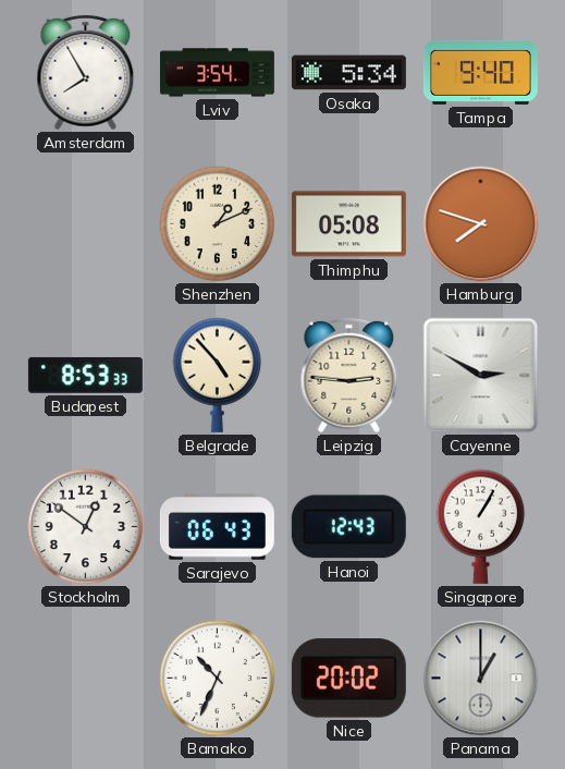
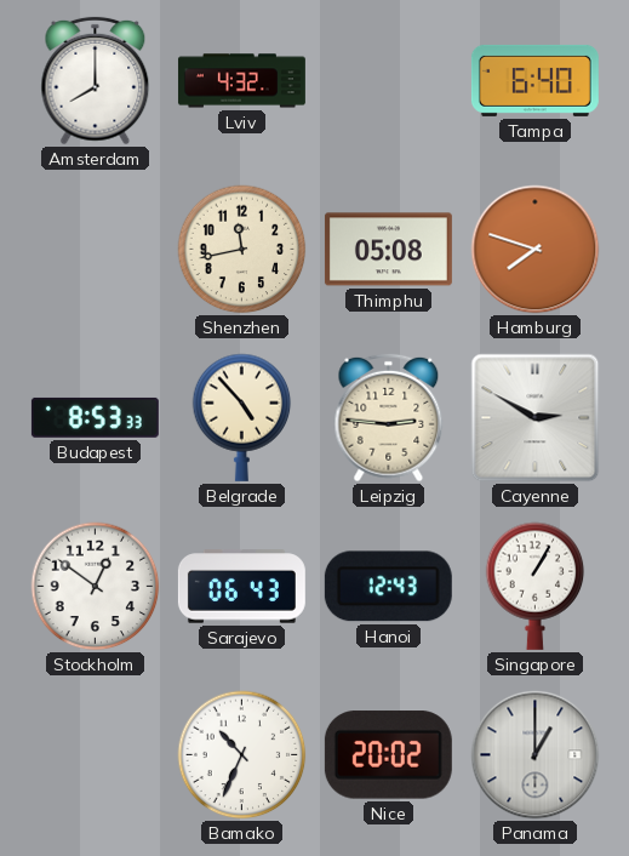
Amsterdam: 7:55 -> 8:00 (96, 81)
Lviv: 3:54 -> 4:32 (241, 81)
Osaka: 5:34 -> none (348, 73)
Tampa: 9:40 -> 6:40 (534, 80)
Shenzhen: 1:11 -> 11:43 (242, 250)
